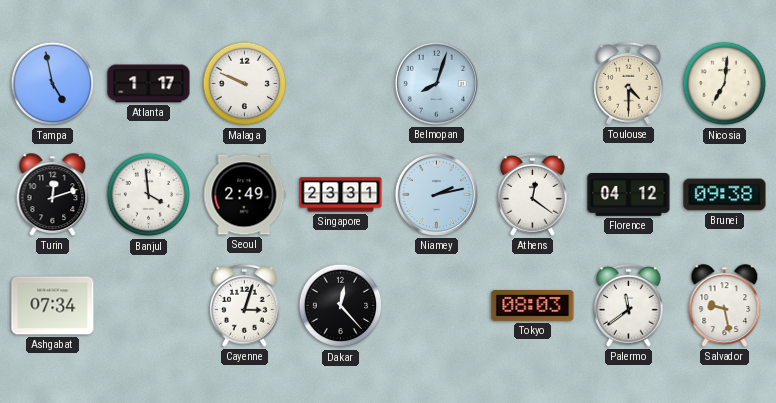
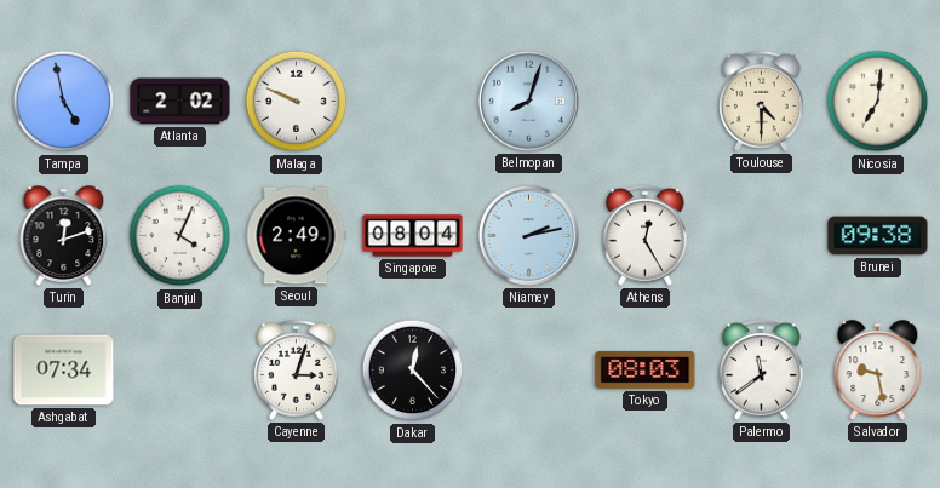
Atlanta: 1:17 -> 2:02 (180, 102)
Banjul: 3:59 -> 4:04 (180, 236)
Singapore: 23:31 -> 08:04 (413, 236)
Athens: 12:21 -> 12:25 (646, 236)
Florence: 04:12 -> none (629, 195)
